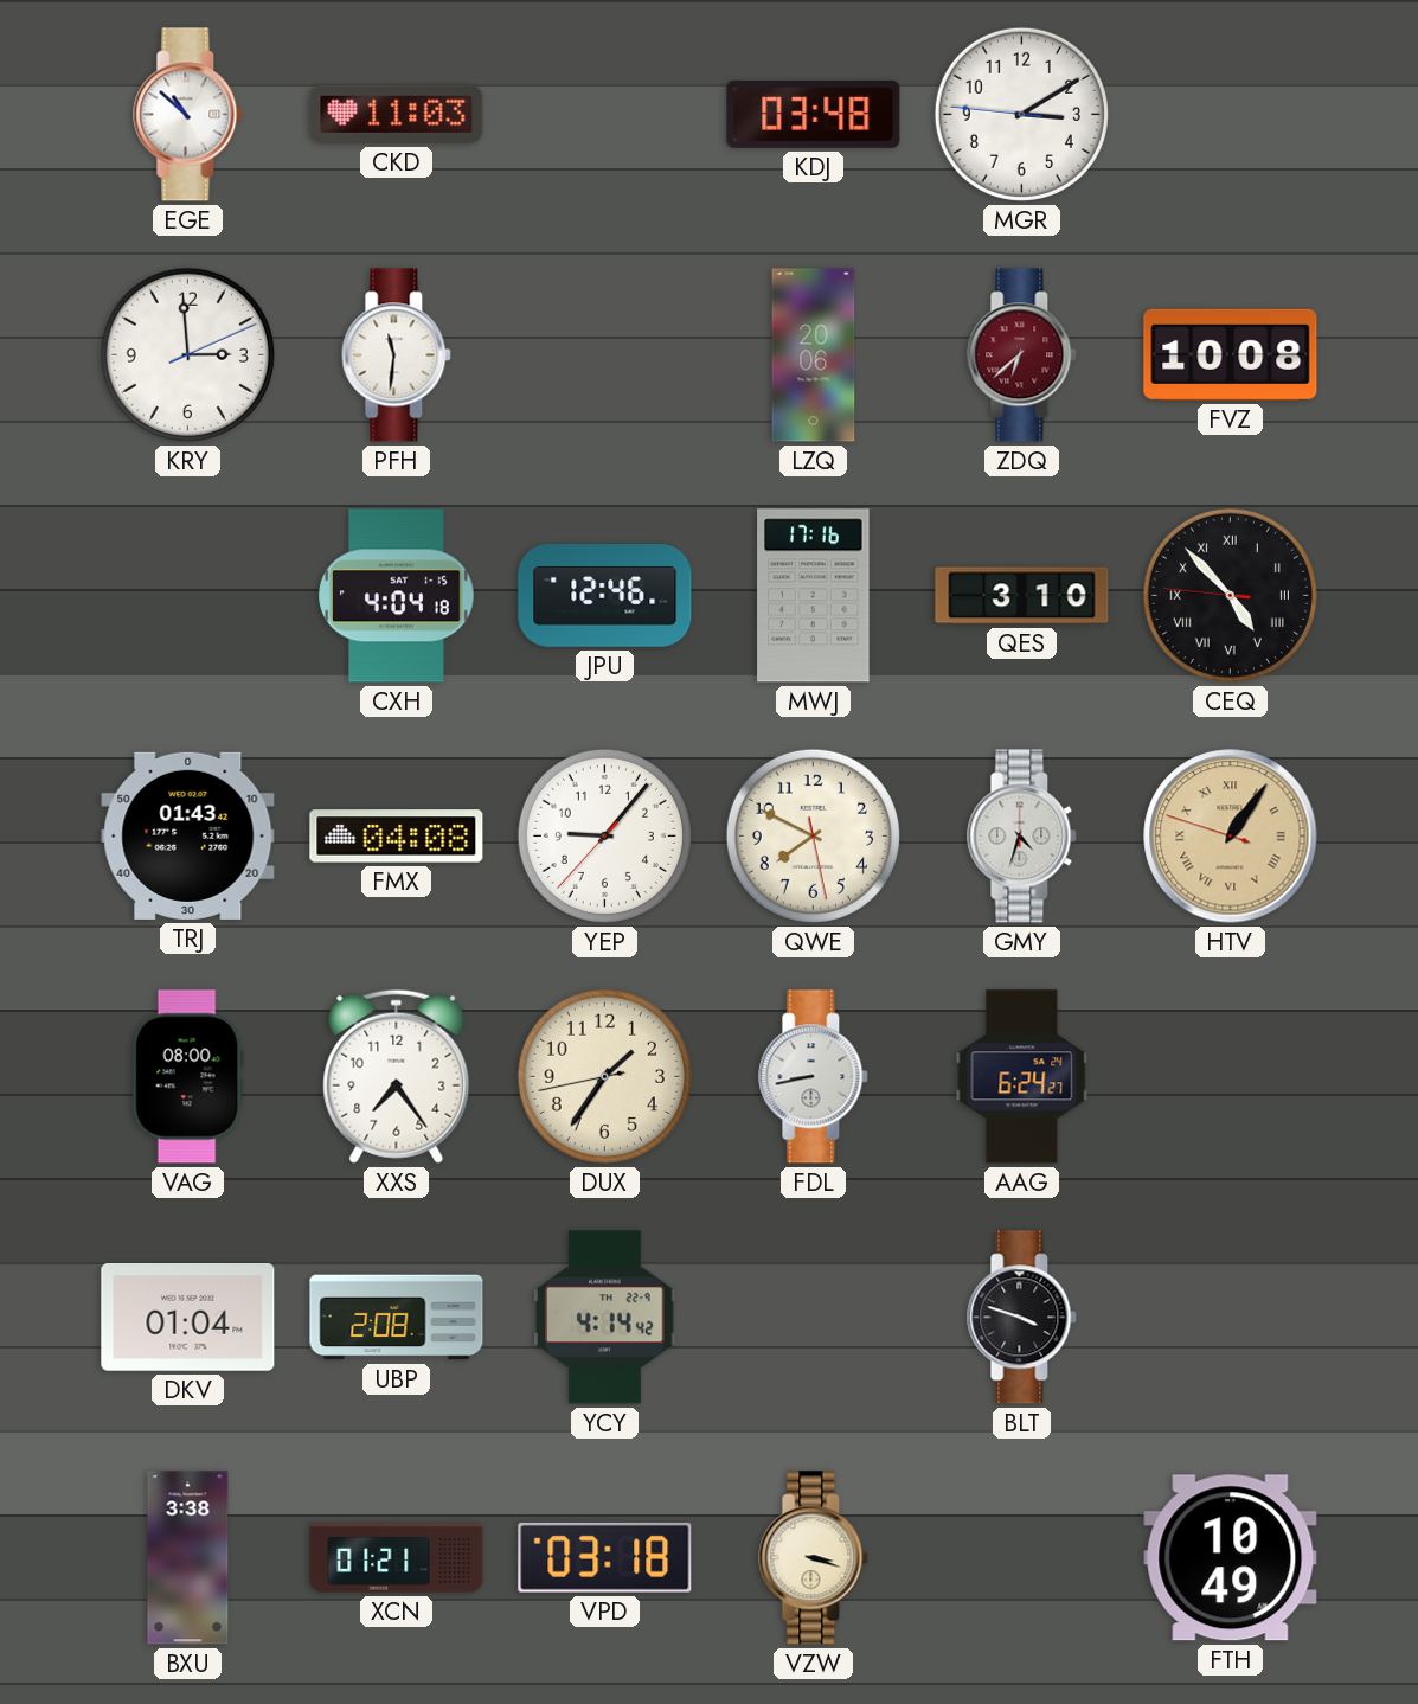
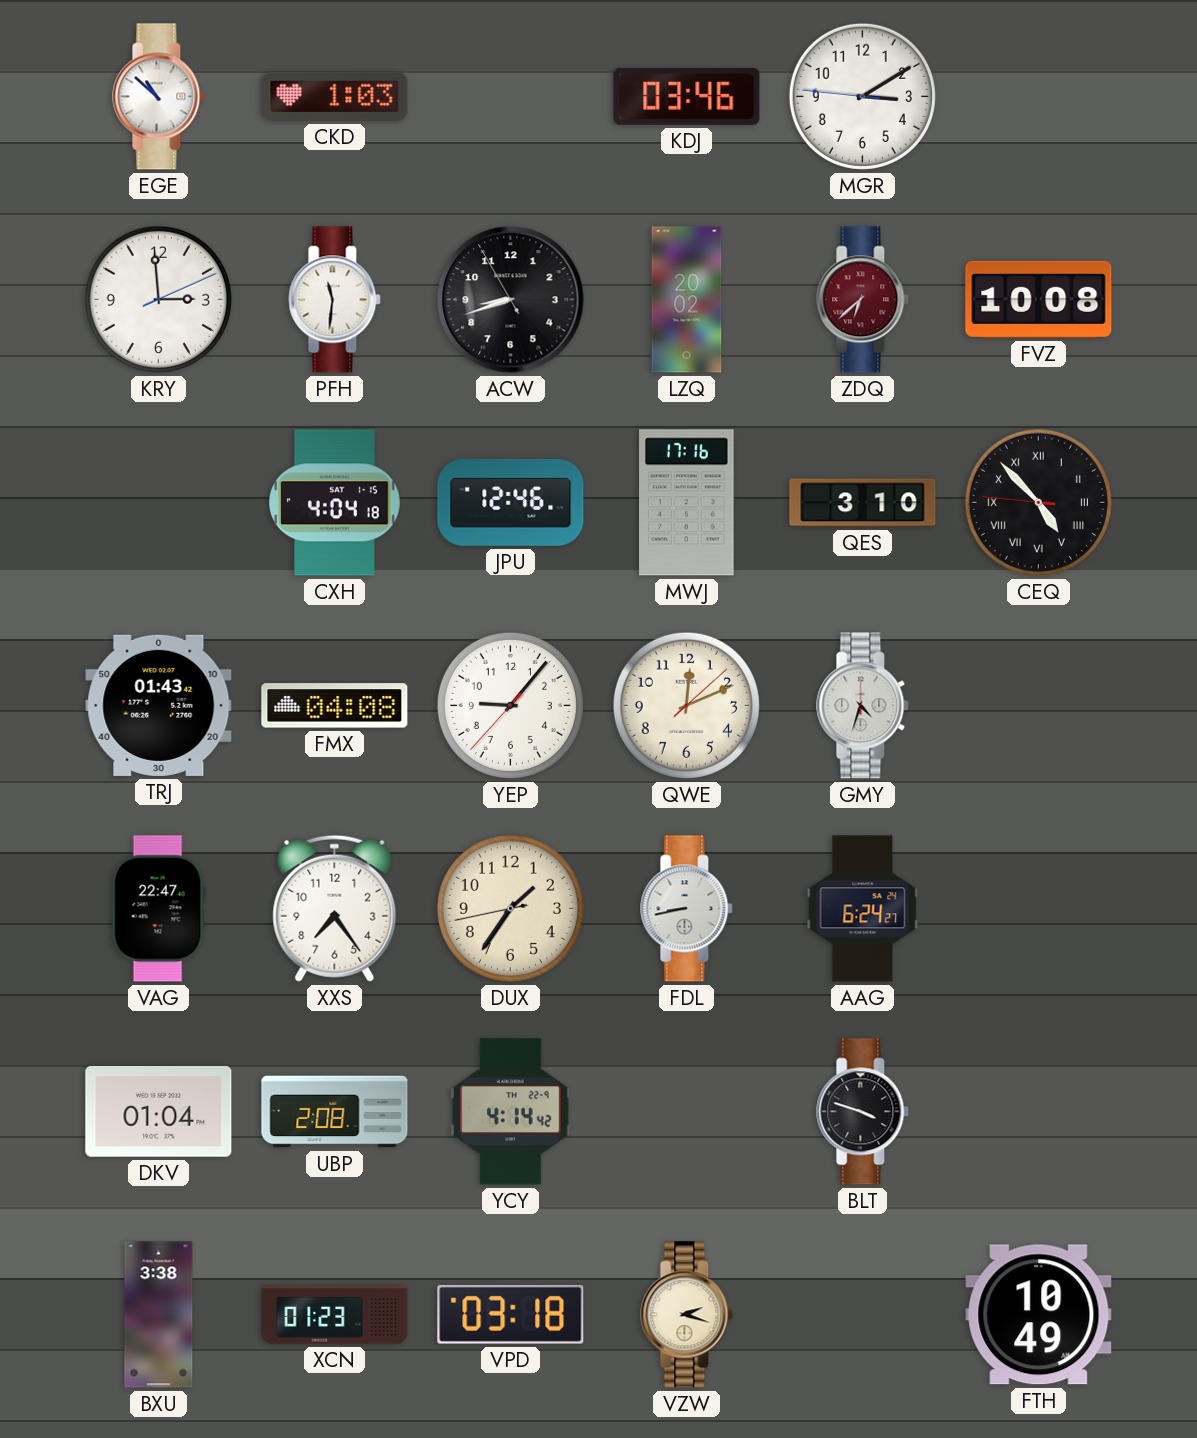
CKD: 11:03 -> 1:03 (335, 96)
KDJ: 03:48 -> 03:46 (687, 96)
ACW: none -> 8:41 (511, 300)
LZQ: 20:06 -> 20:02 (687, 300)
QWE: 7:49 -> 12:11 (686, 705)
HTV: 1:05 -> none (1231, 837)
VAG: 08:00 -> 22:47 (158, 909)
XCN: 01:21 -> 01:23 (335, 1315)
VZW: 3:18 -> 2:18 (687, 1315)
